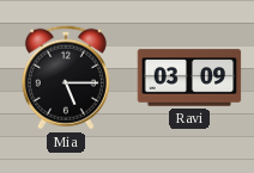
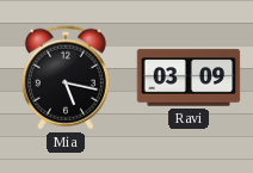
Mia: 5:15 -> 5:17 (66, 78)
